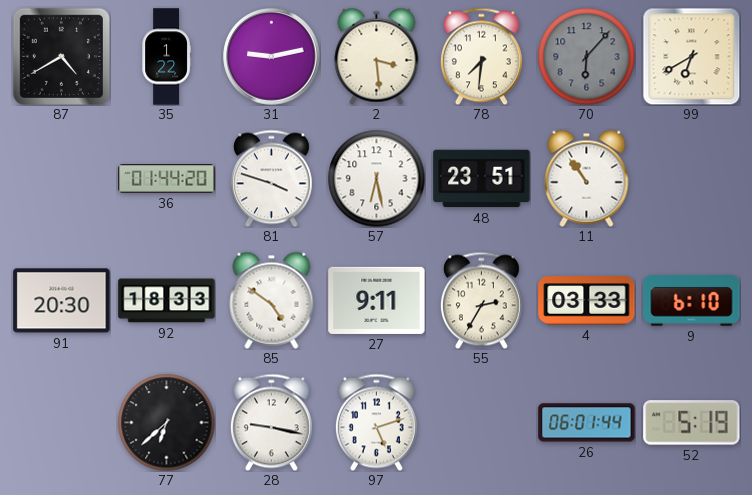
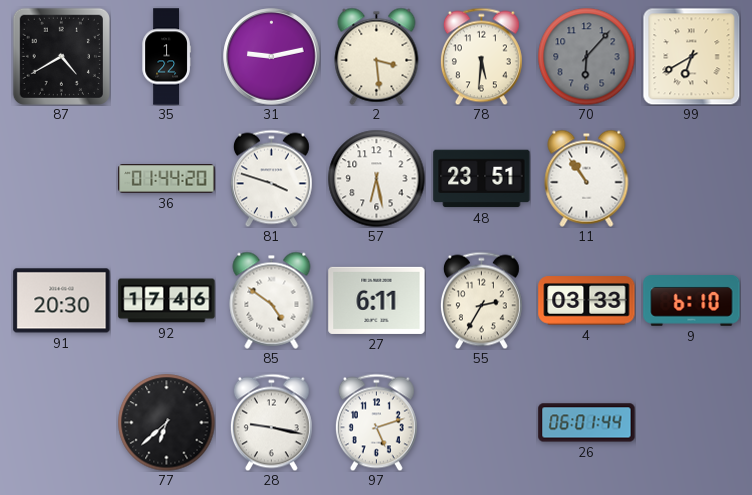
78: 7:31 -> 5:31 (481, 56)
92: 18:33 -> 17:46 (167, 301)
27: 9:11 -> 6:11 (377, 300)
52: 5:19 -> none (692, 423)
